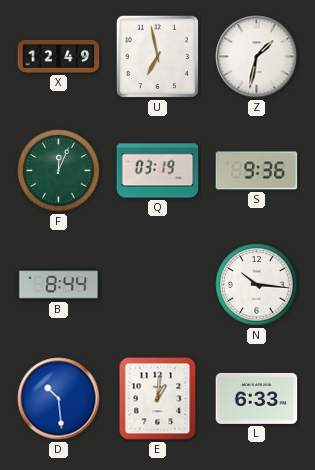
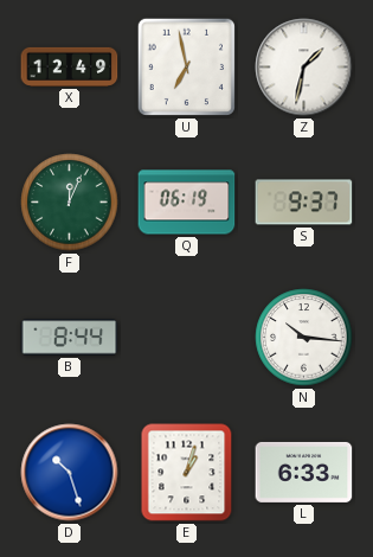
Q: 03:19 -> 06:19 (187, 203)
S: 9:36 -> 9:37 (304, 203)
D: 10:29 -> 10:27 (70, 473)
E: 1:01 -> 1:03 (187, 473)
